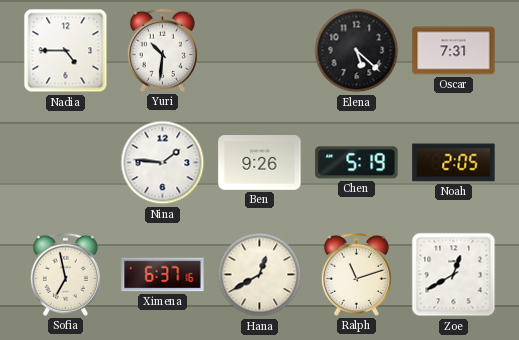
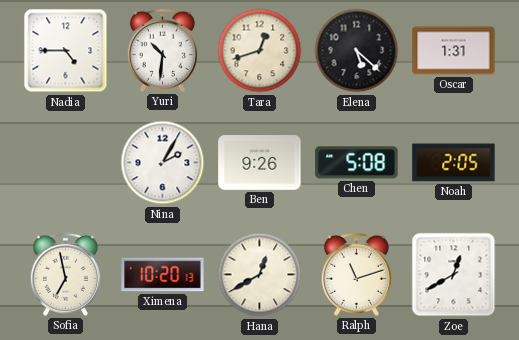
Tara: none -> 12:42 (260, 51)
Oscar: 7:31 -> 1:31 (454, 51)
Nina: 1:46 -> 2:05 (163, 163)
Chen: 5:19 -> 5:08 (357, 163)
Ximena: 6:37 -> 10:20 (163, 275)
